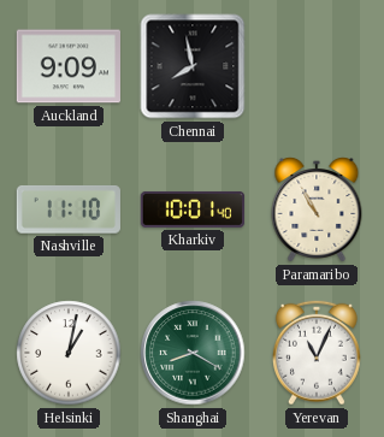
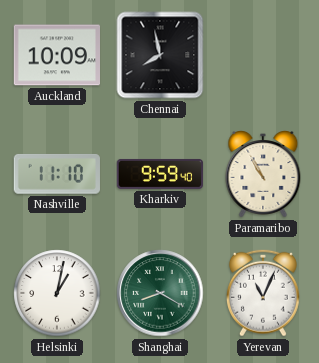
Auckland: 9:09 -> 10:09 (56, 55)
Kharkiv: 10:01 -> 9:59 (160, 174)
